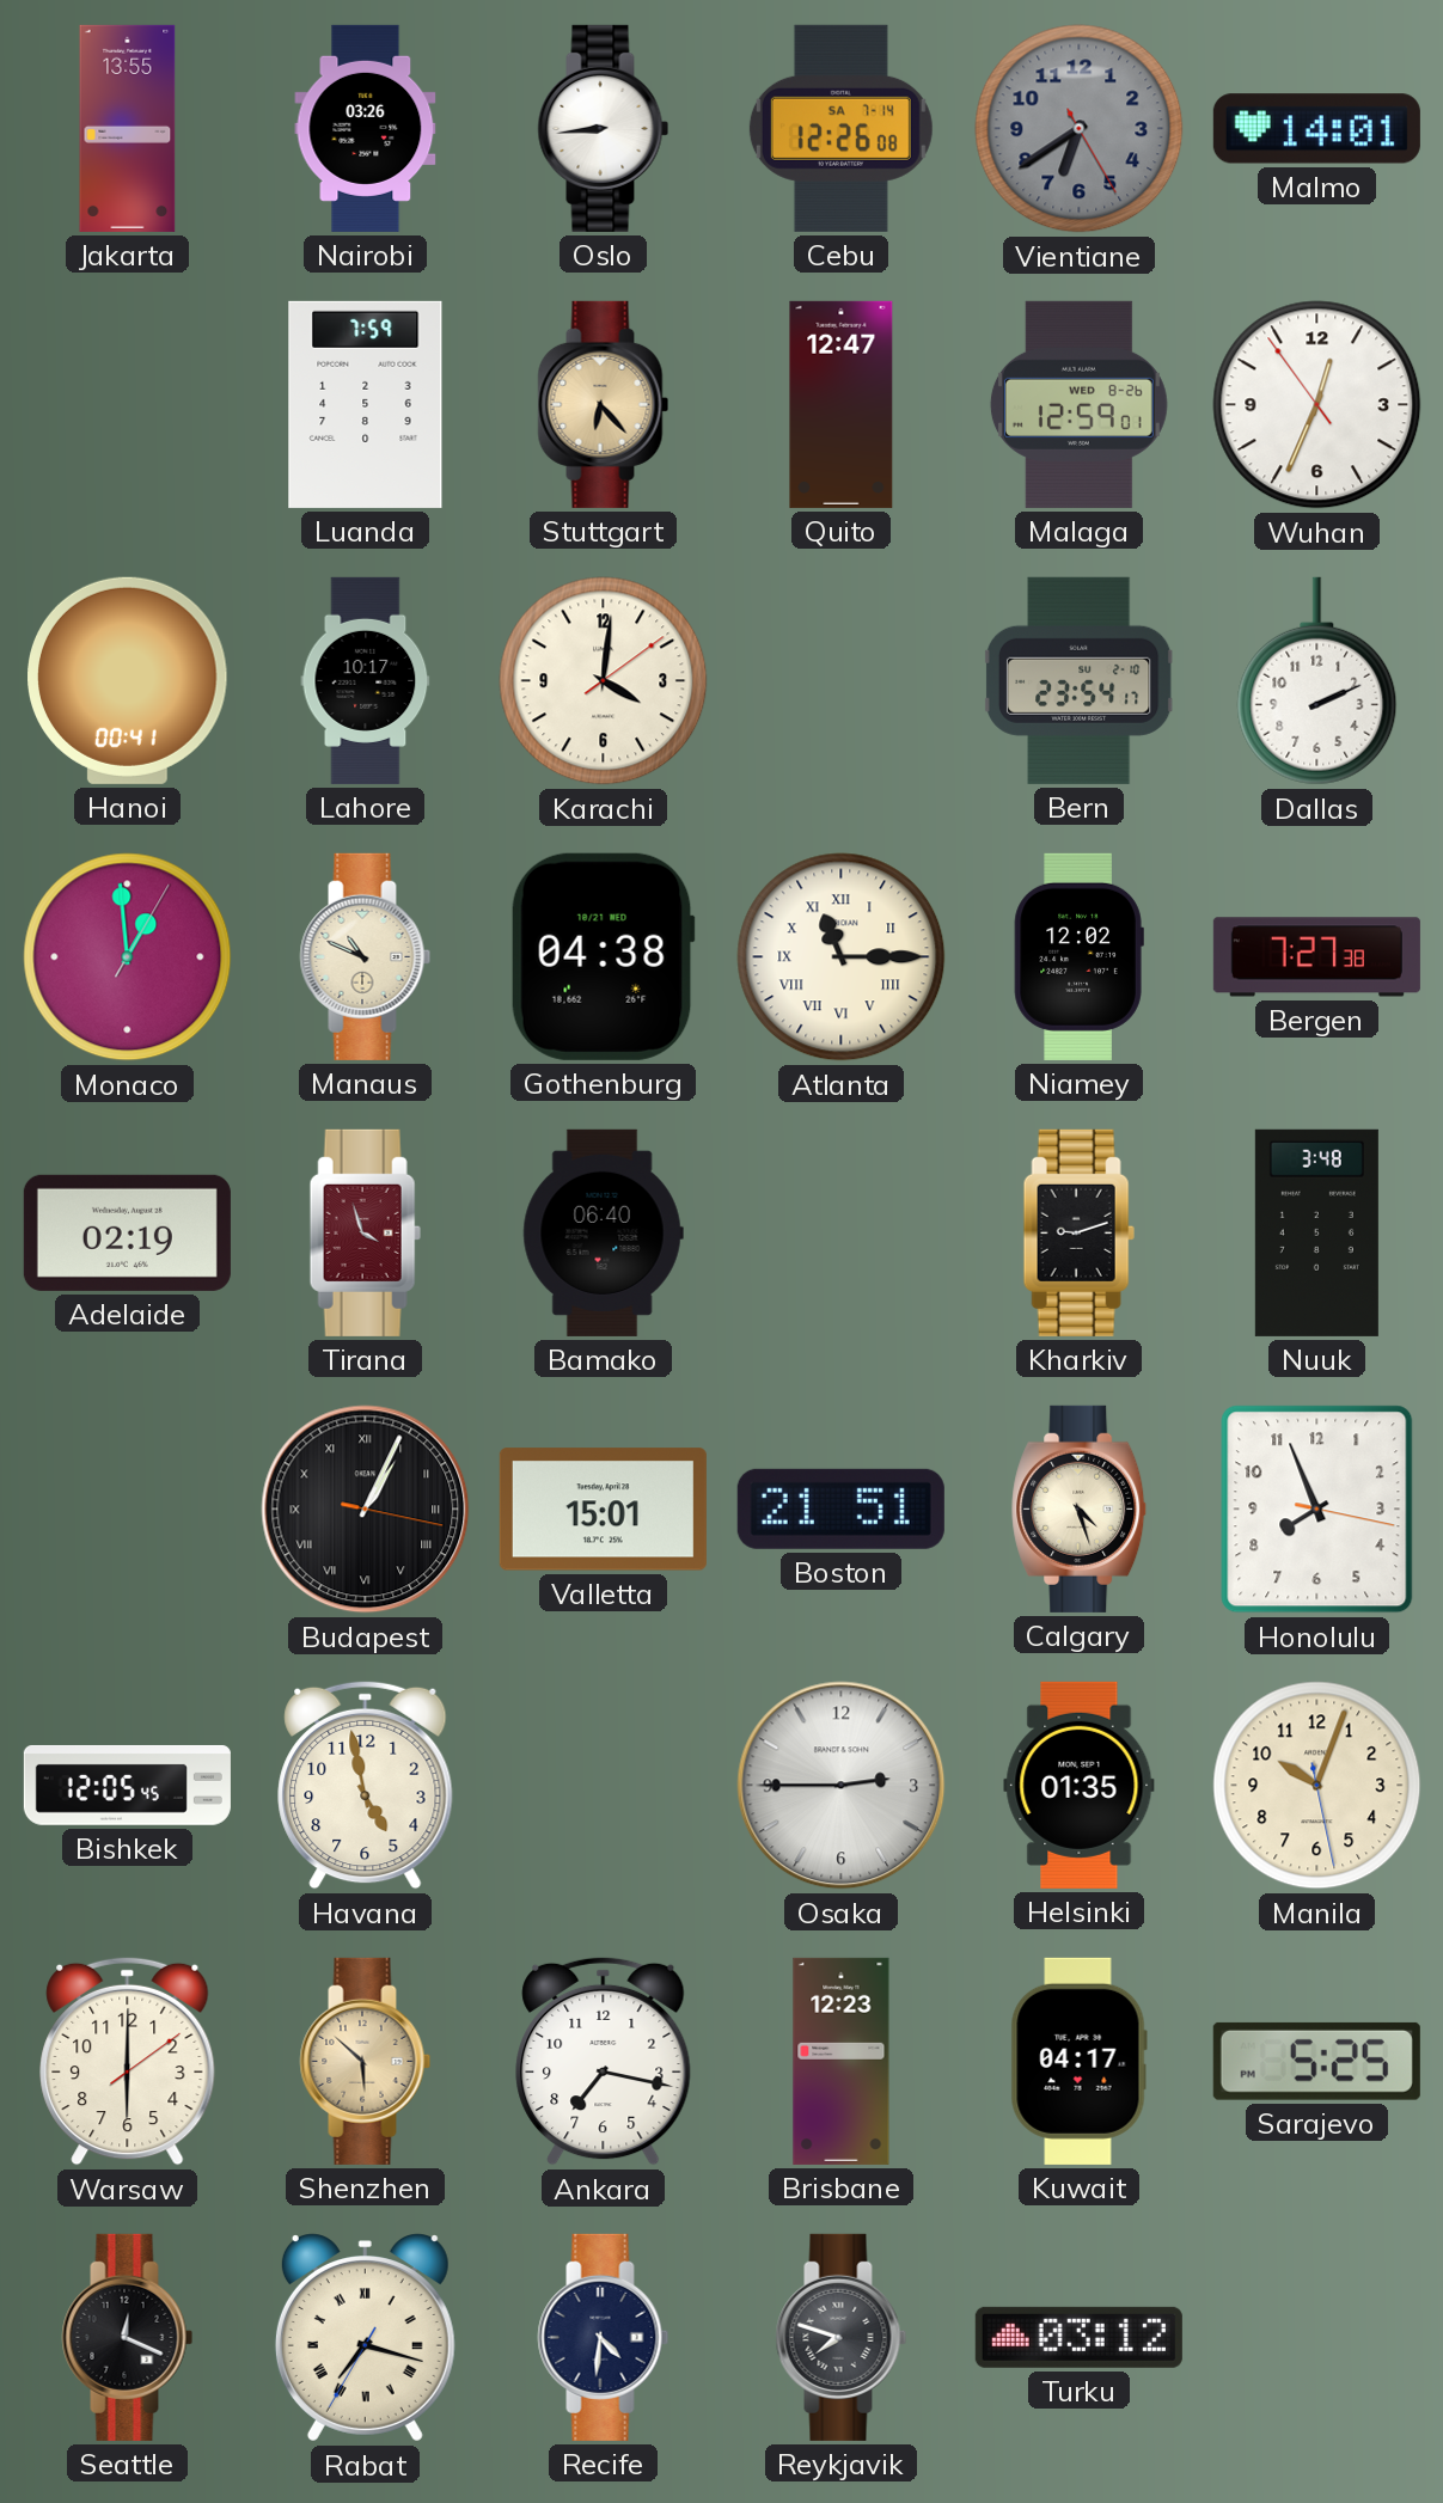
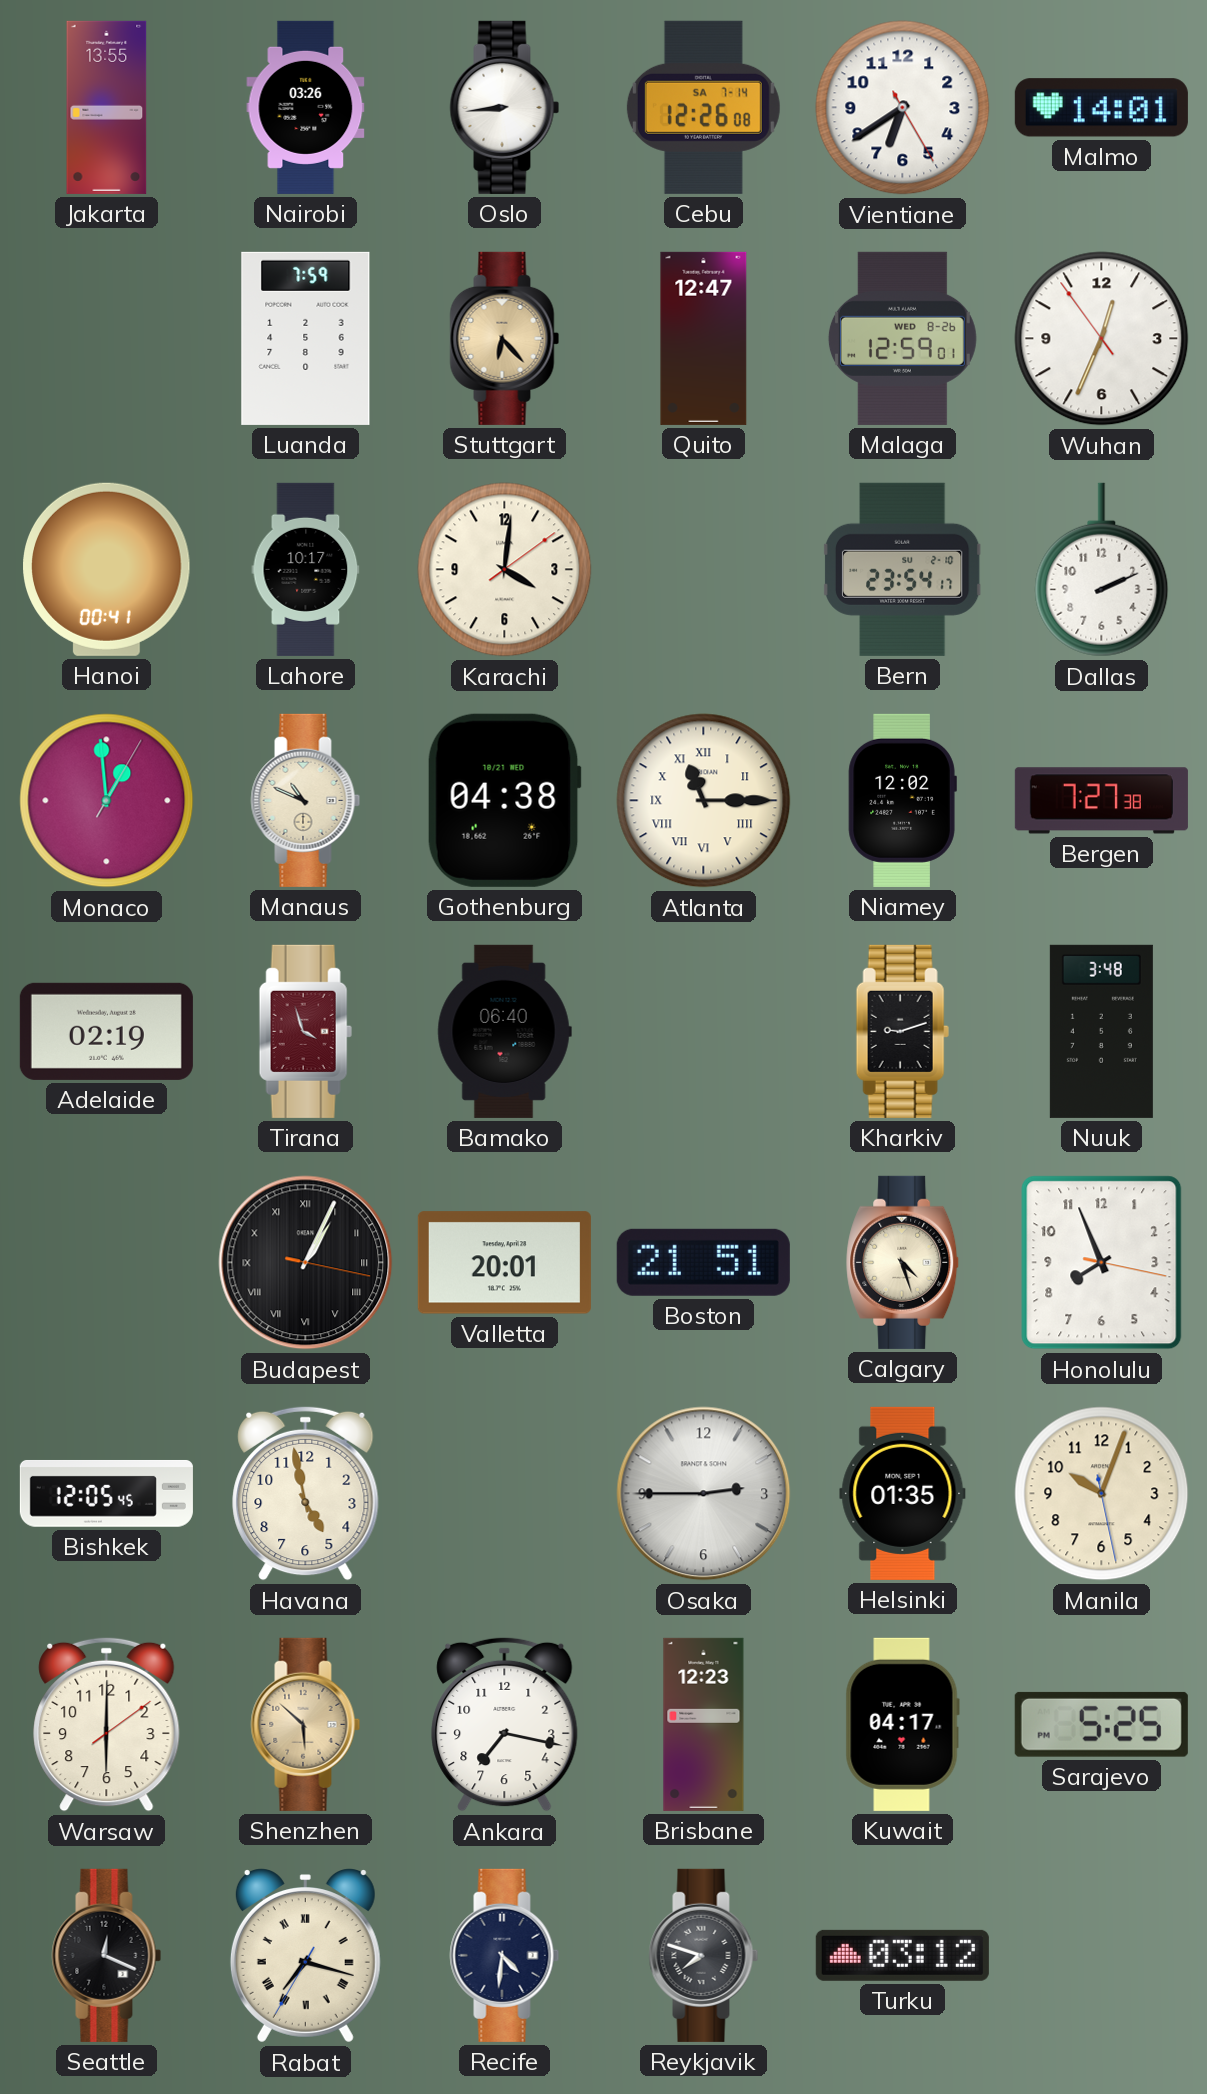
Vientiane dial: grey -> white (903, 108)
Valletta: 15:01 -> 20:01 (504, 1263)
